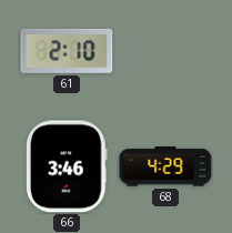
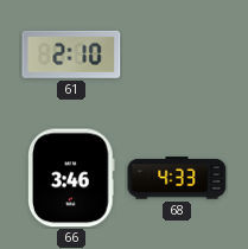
68: 4:29 -> 4:33 (177, 178)
